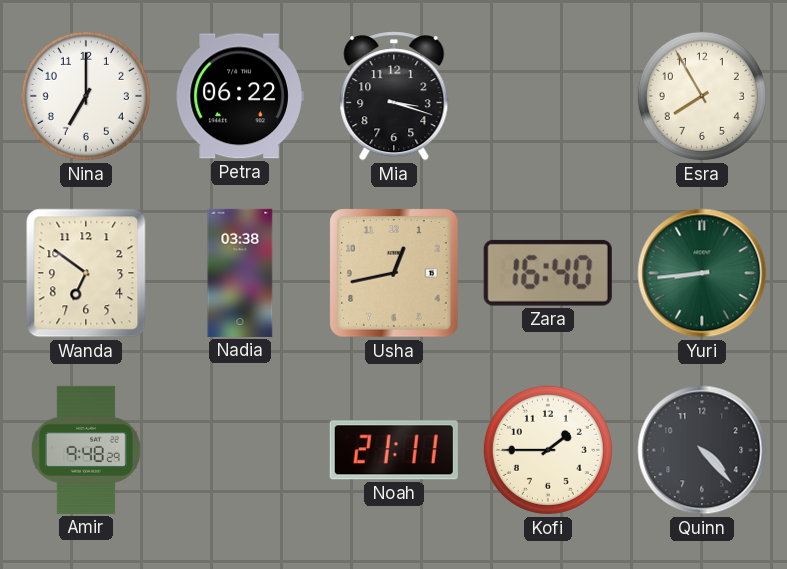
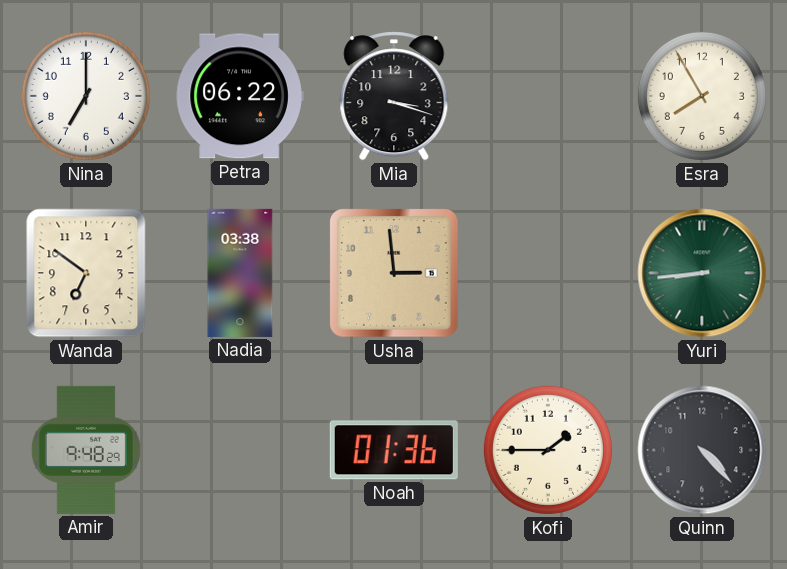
Usha: 12:43 -> 2:59 (395, 274)
Zara: 16:40 -> none (548, 273)
Noah: 21:11 -> 01:36 (394, 450)
